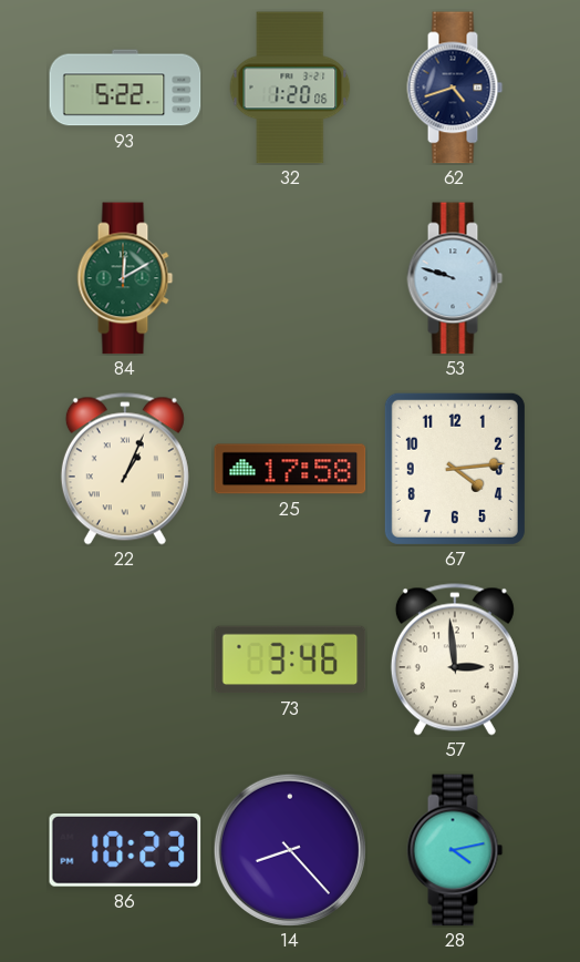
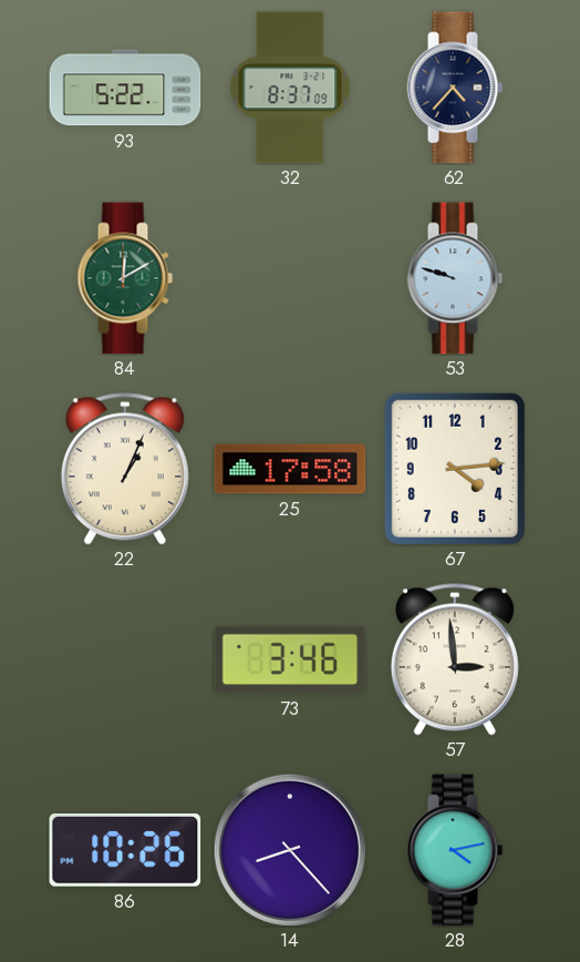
32: 1:20 -> 8:37 (290, 88)
62: 4:42 -> 4:37 (455, 88)
86: 10:23 -> 10:26 (125, 851)
